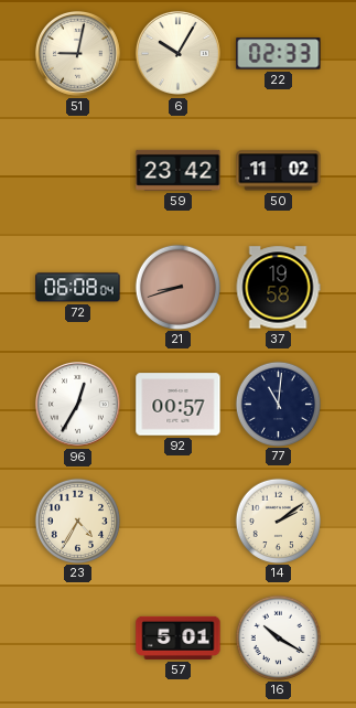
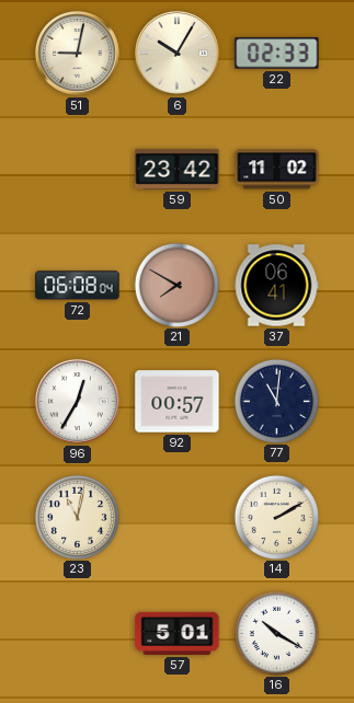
21: 8:42 -> 7:50 (176, 285)
37: 19:58 -> 06:41 (276, 286)
23: 4:35 -> 11:02 (77, 517)
14: 2:09 -> 2:10 (276, 517)
